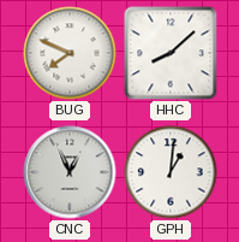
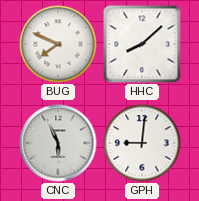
CNC: 12:56 -> 5:56 (58, 143)
GPH: 1:01 -> 9:01 (142, 143)
